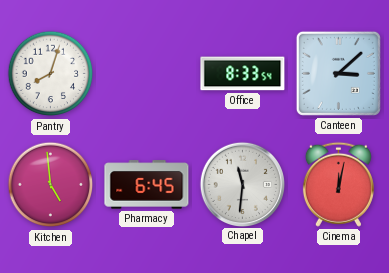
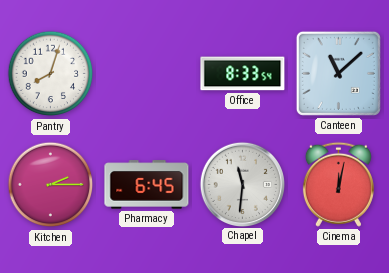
Canteen: 3:08 -> 11:08 (338, 73)
Kitchen: 4:59 -> 2:15 (51, 185)
